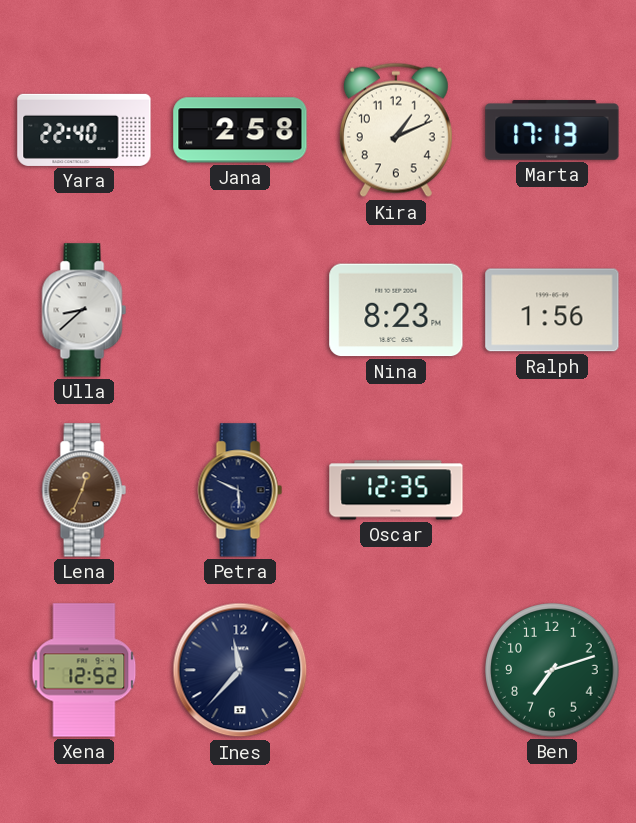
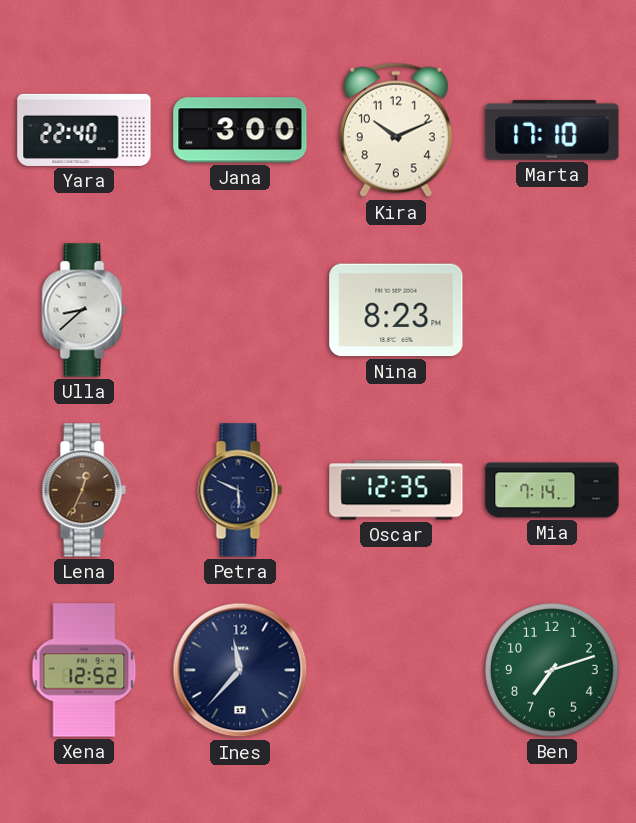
Jana: 2:58 -> 3:00 (240, 130)
Kira: 1:11 -> 10:11 (396, 130)
Marta: 17:13 -> 17:10 (552, 130)
Ralph: 1:56 -> none (552, 310)
Mia: none -> 7:14 (552, 490)
